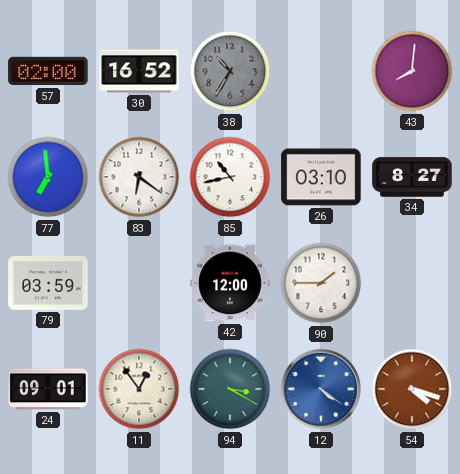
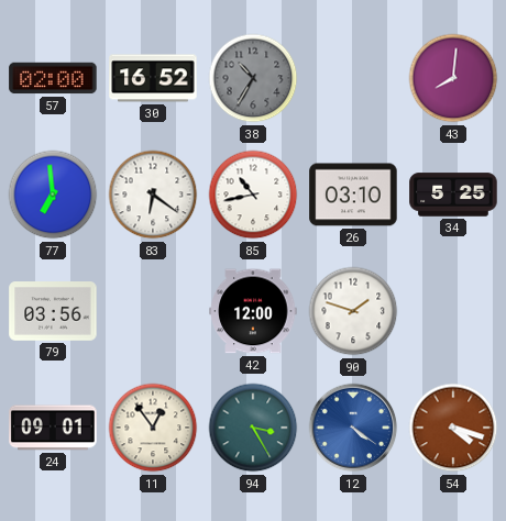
34: 8:27 -> 5:25 (453, 195)
79: 03:59 -> 03:56 (53, 311)
90: 1:45 -> 1:48 (353, 311)
94: 3:20 -> 3:25 (253, 428)
